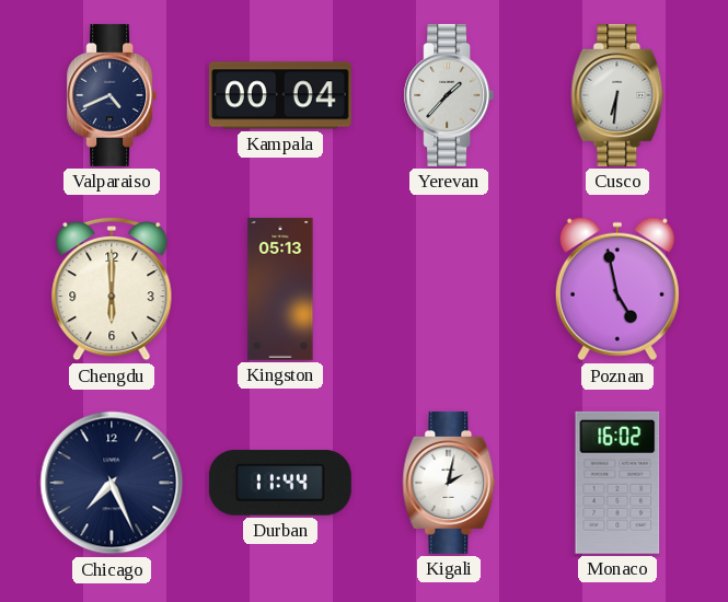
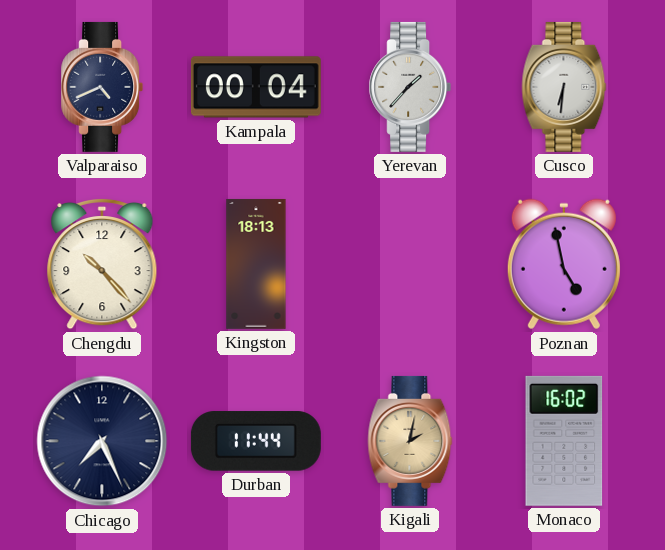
Chengdu: 6:00 -> 10:23 (102, 264)
Kingston: 05:13 -> 18:13 (256, 264)
Kigali dial: white -> champagne (410, 441)
